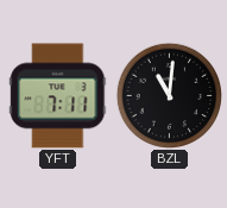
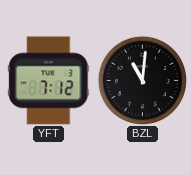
YFT: 7:11 -> 7:12 (49, 81)
